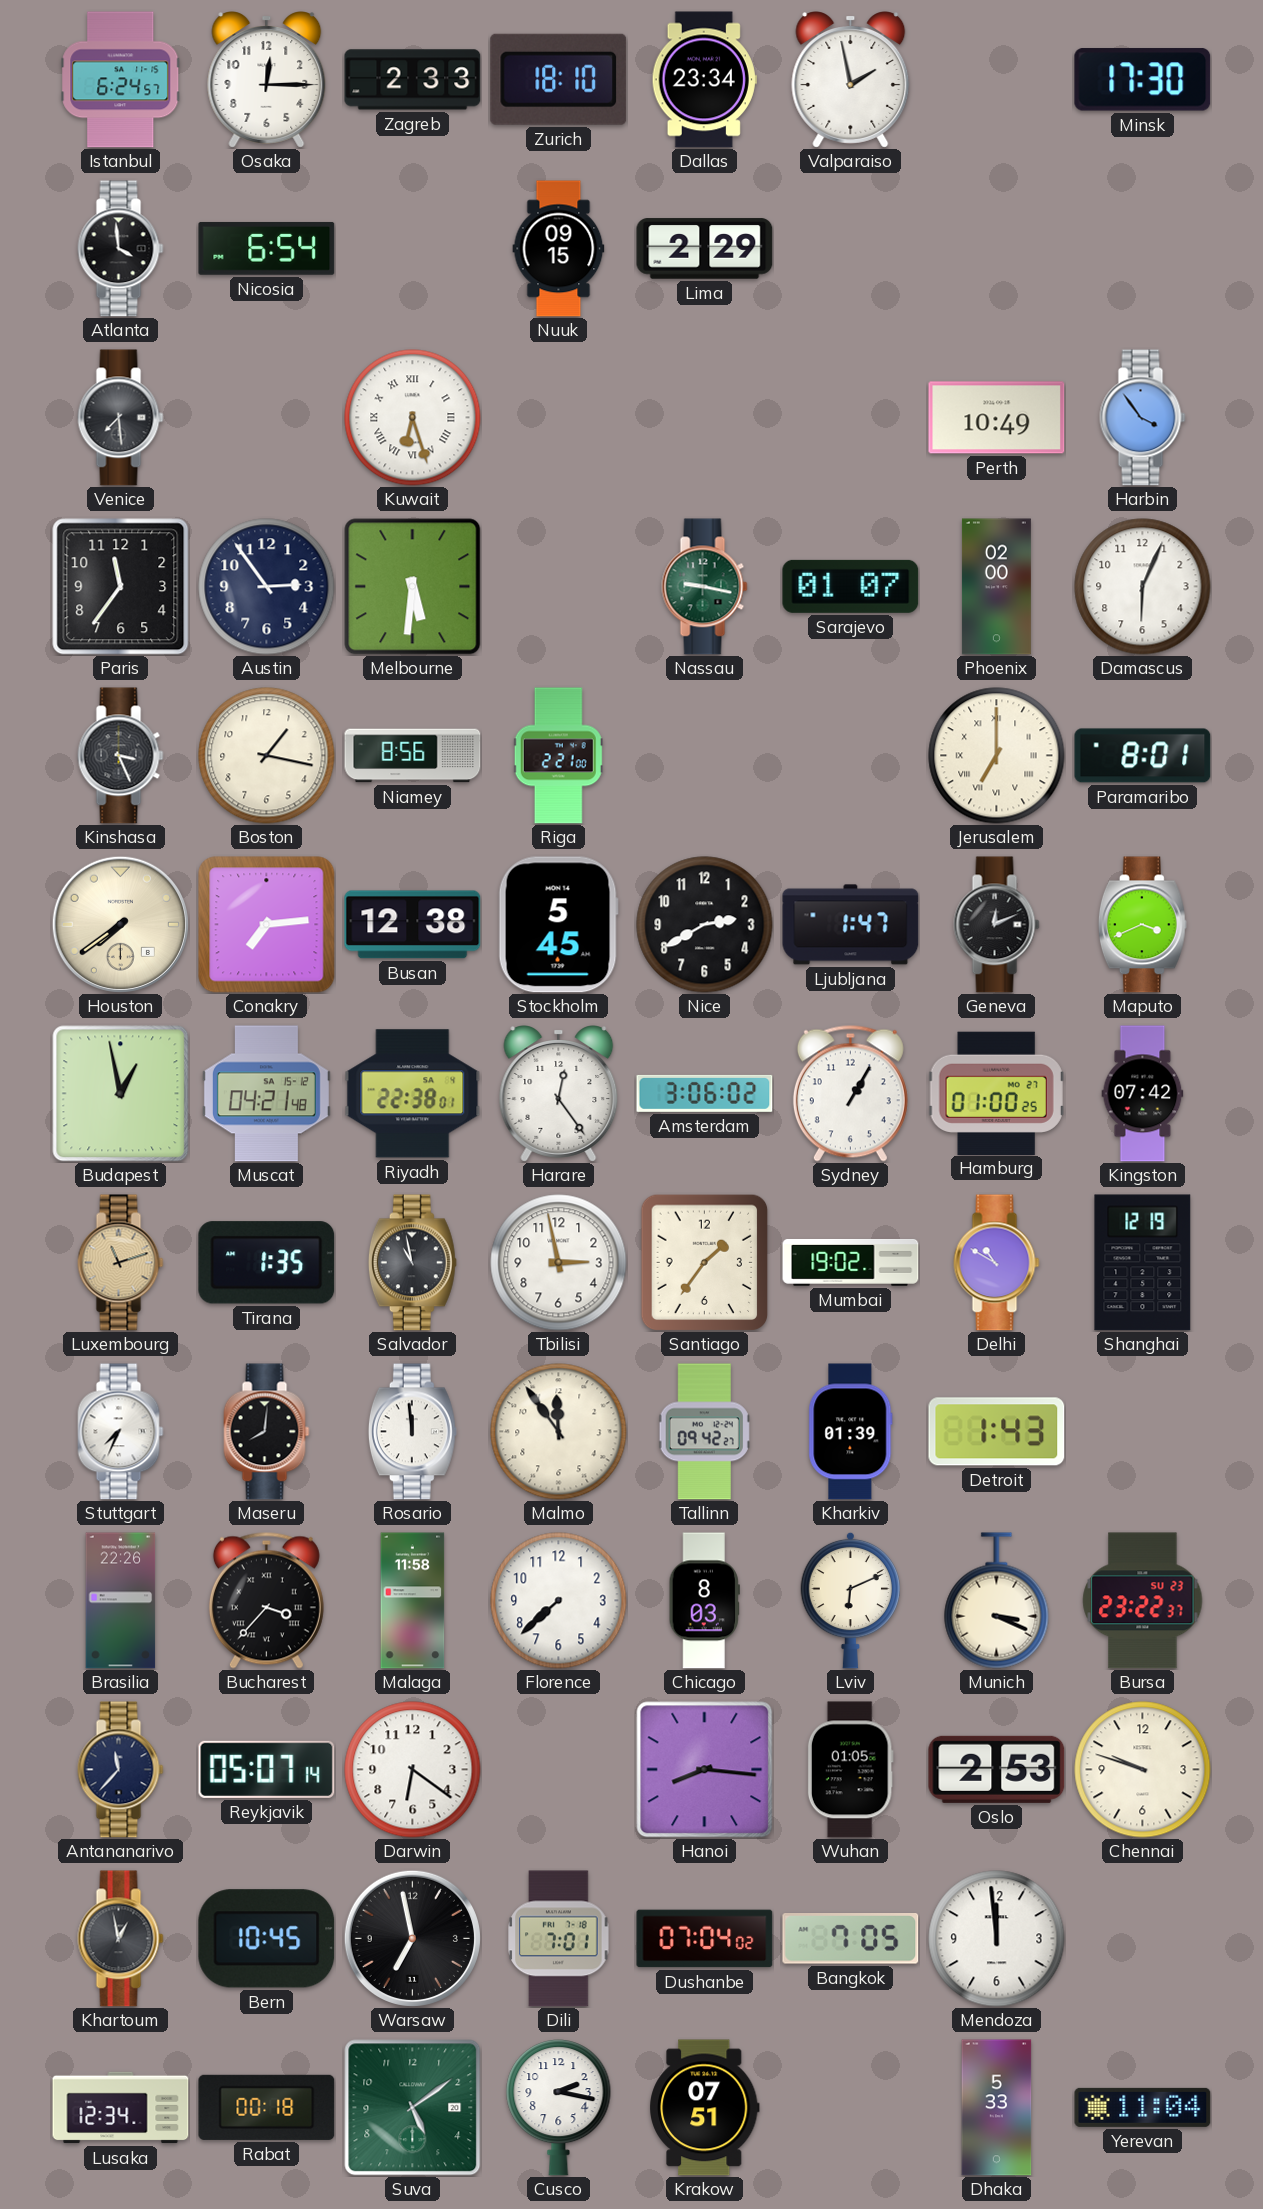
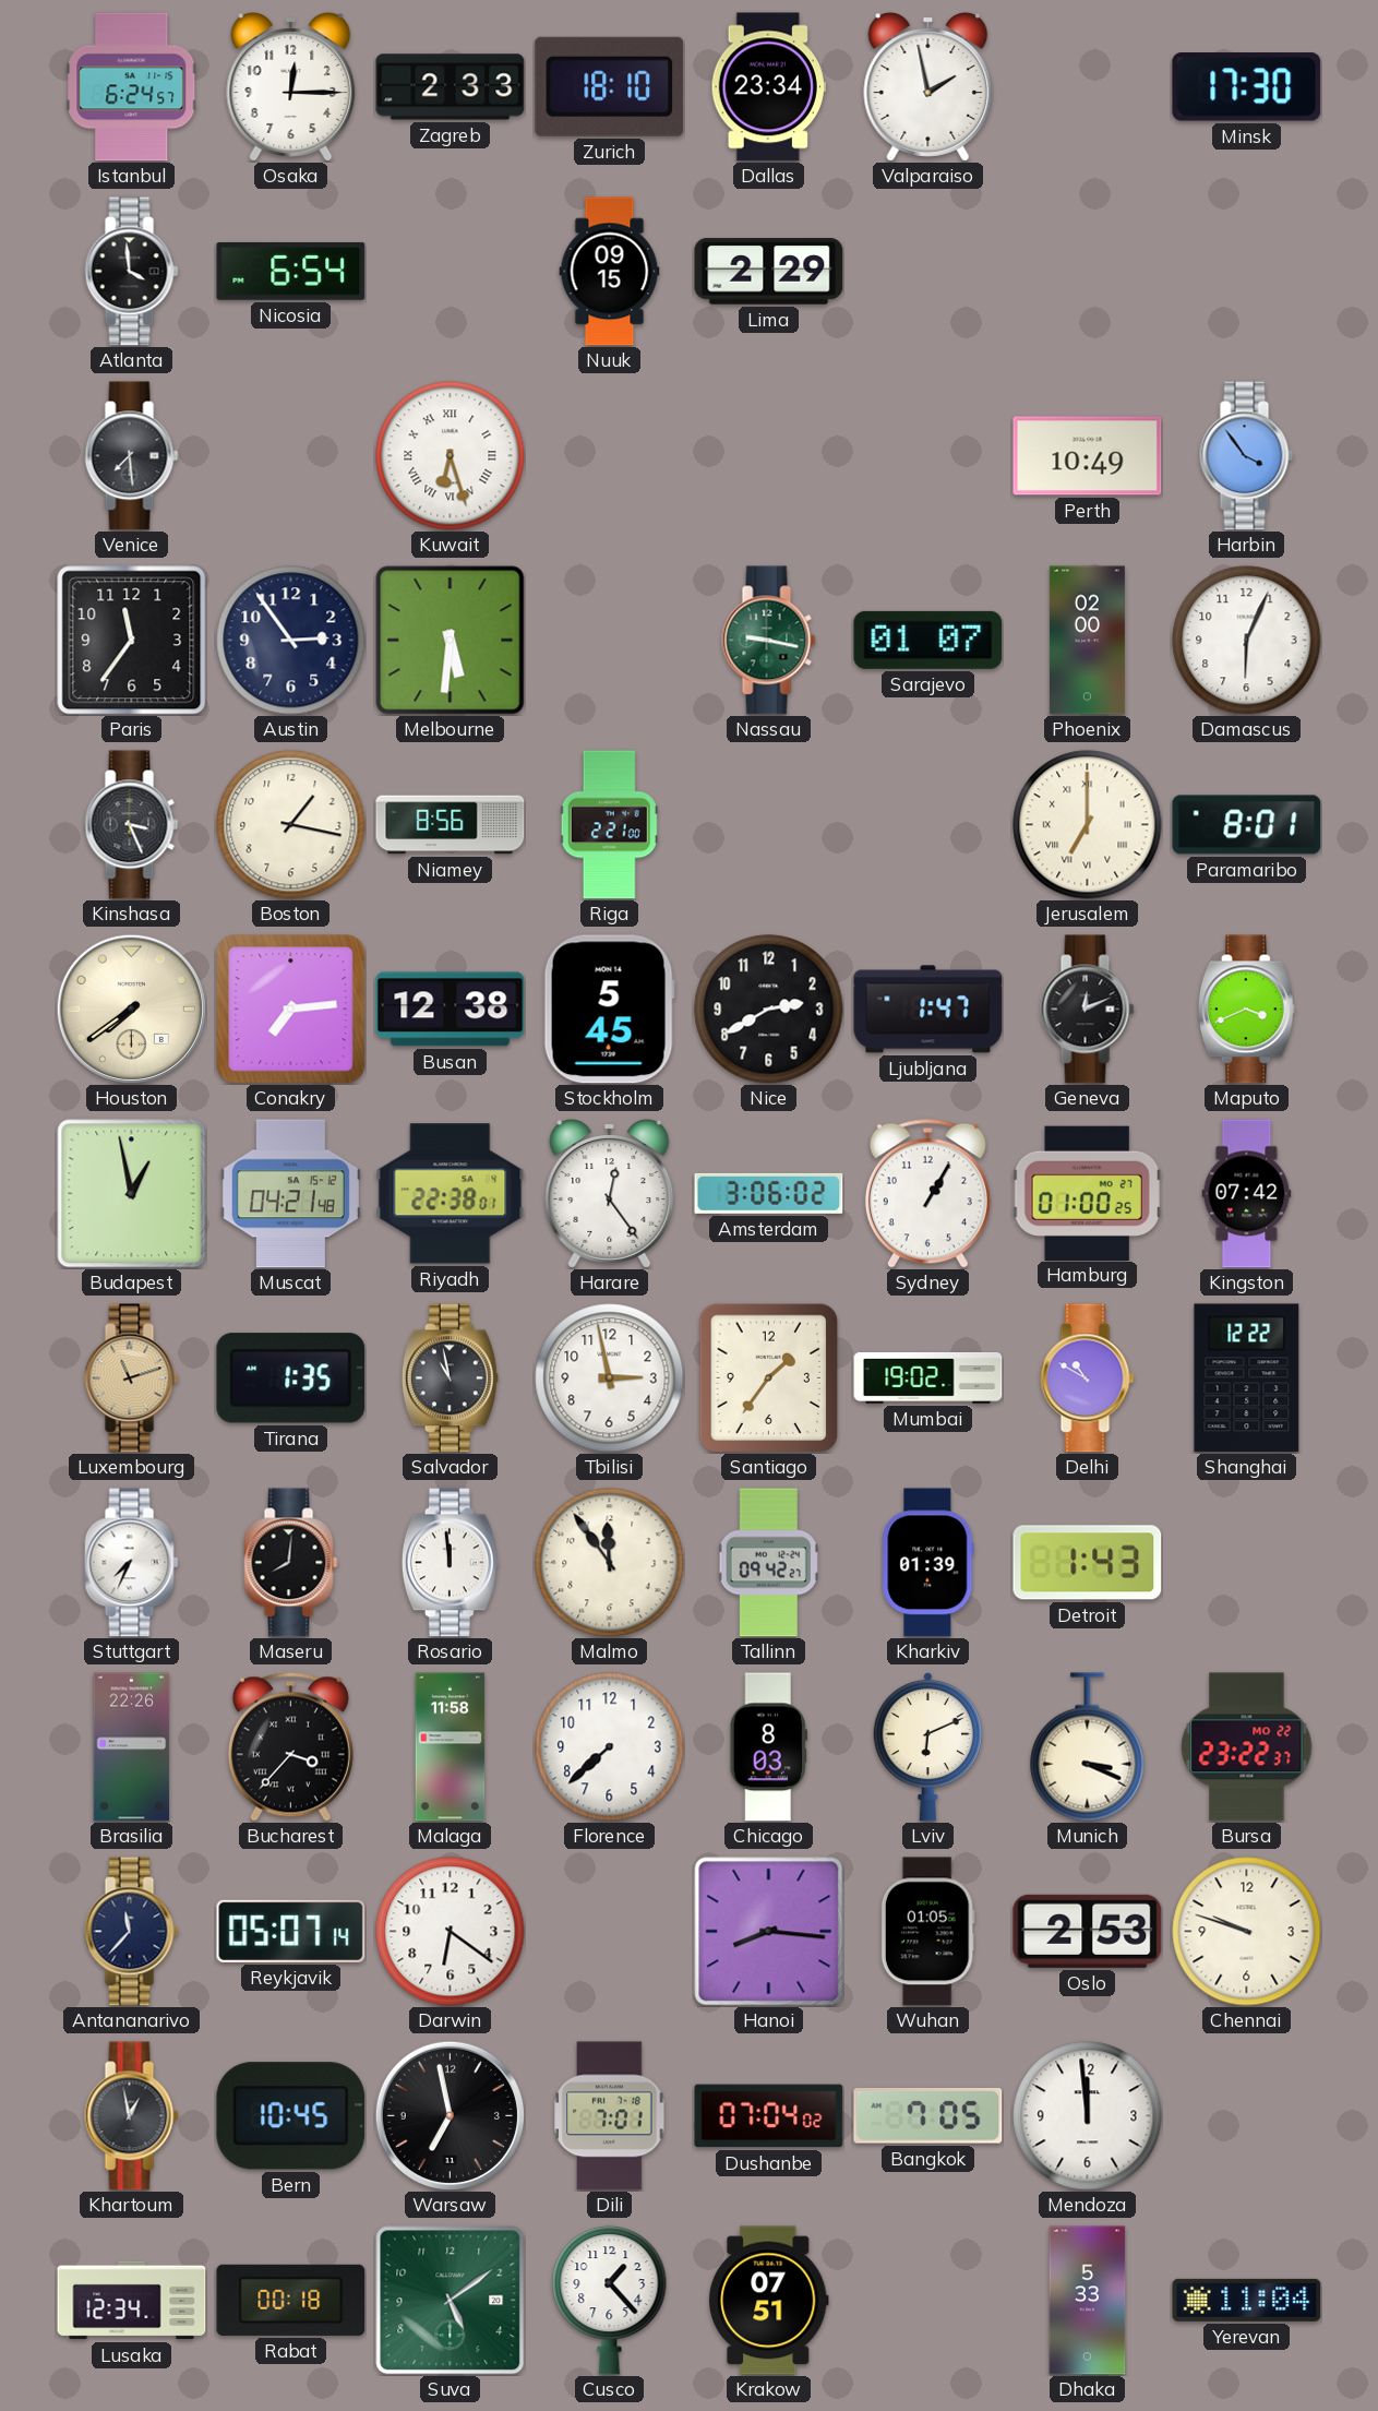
Shanghai: 12:19 -> 12:22 (1247, 1378)
Bursa date: SU 23 -> MO 22 (1247, 1747)
Cusco: 2:17 -> 1:23 (610, 2301)
